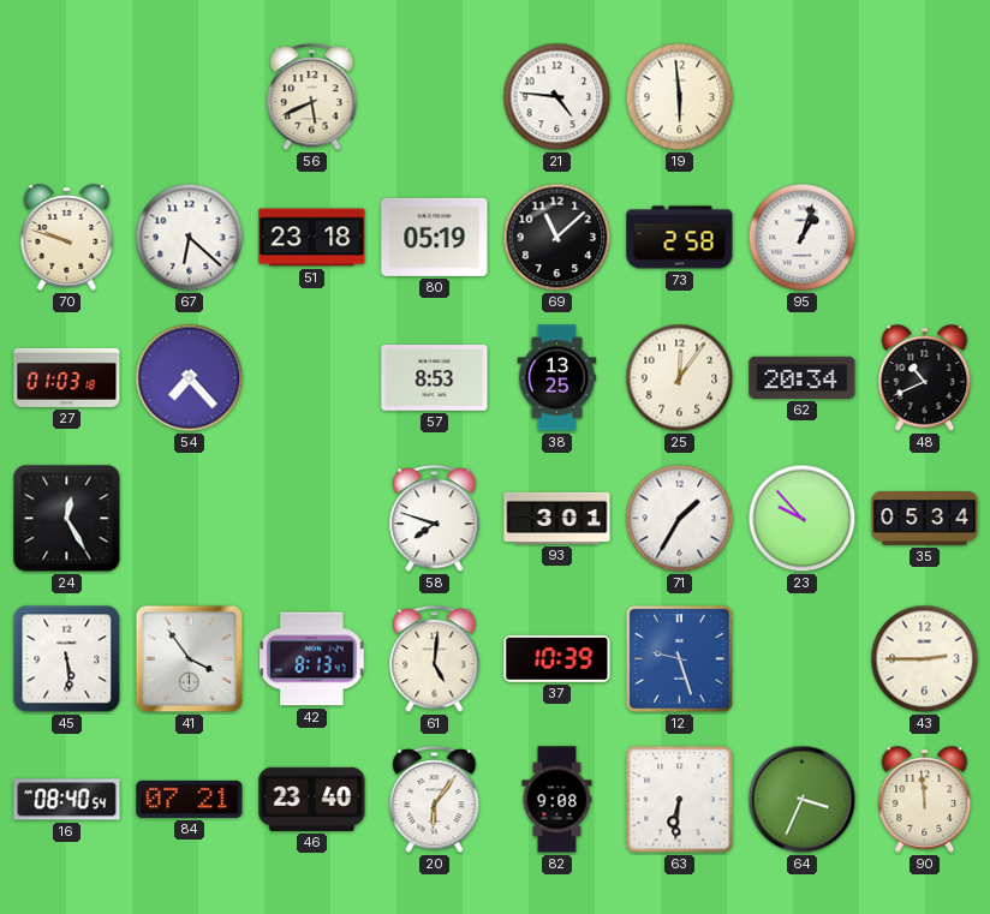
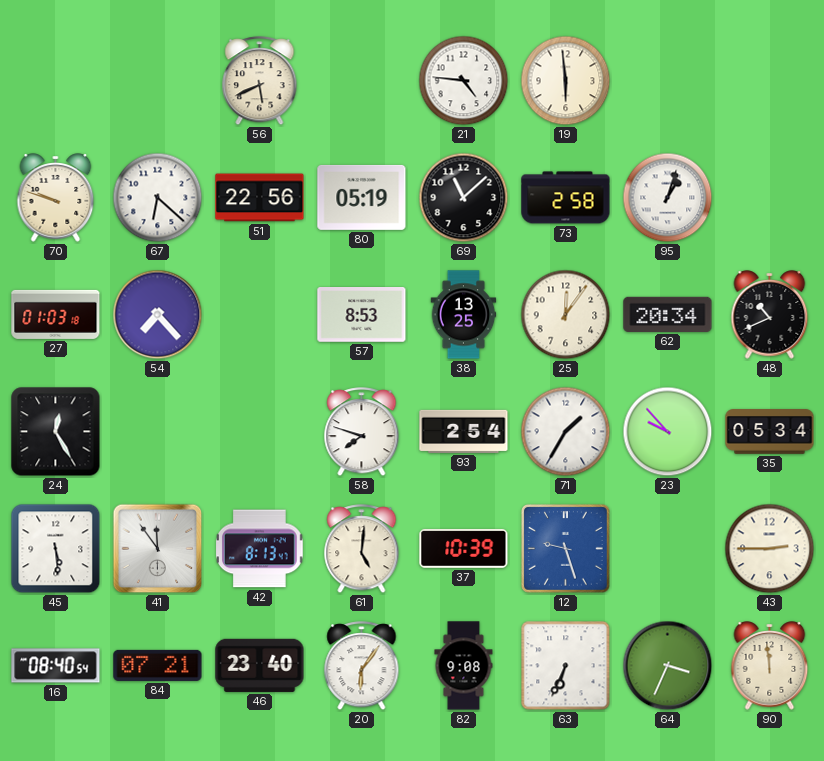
51: 23:18 -> 22:56 (260, 198)
93: 3:01 -> 2:54 (464, 431)
41: 3:54 -> 11:54 (158, 549)
63: 6:31 -> 6:34 (566, 666)
